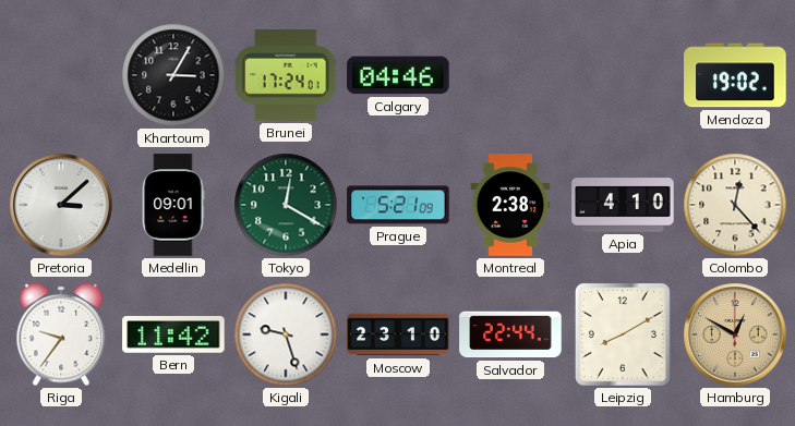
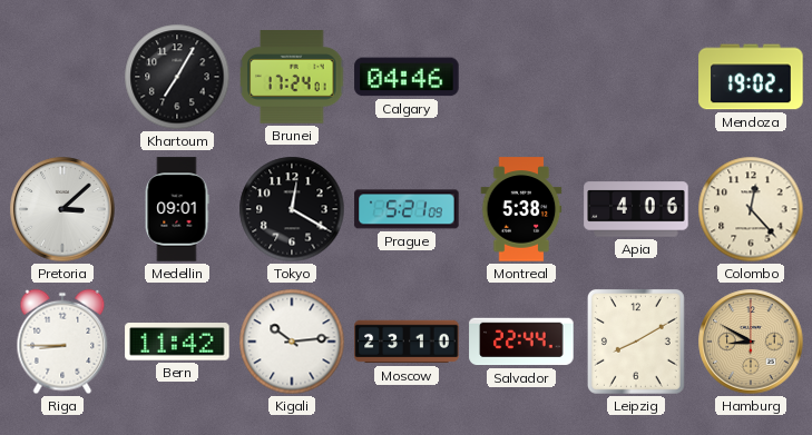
Khartoum: 3:05 -> 7:05 (177, 77)
Tokyo dial: green -> black (292, 209)
Montreal: 2:38 -> 5:38 (521, 209)
Apia: 4:10 -> 4:06 (636, 209)
Riga: 9:36 -> 8:45 (62, 342)
Kigali: 9:27 -> 10:14 (292, 342)
Hamburg: 12:50 -> 8:50 (751, 342)
